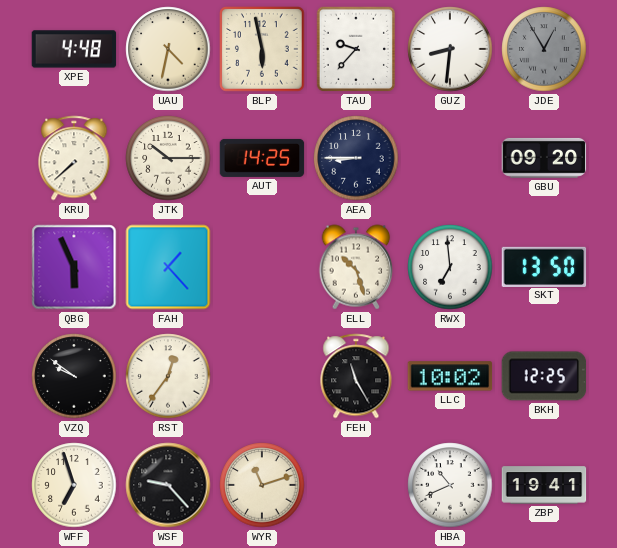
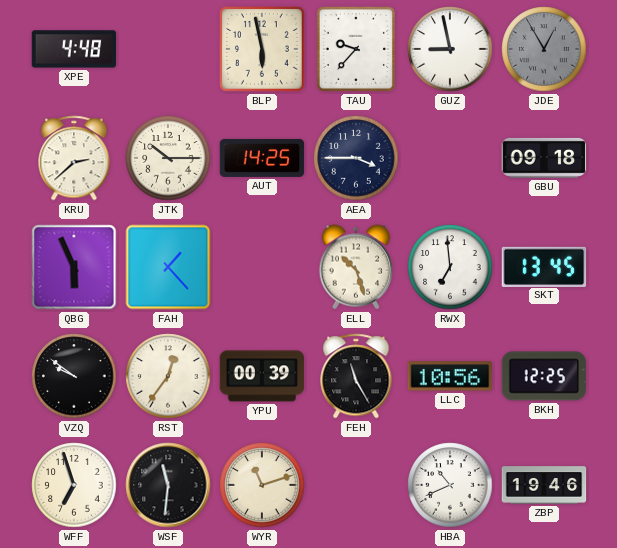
UAU: 4:32 -> none (168, 49)
GUZ: 8:31 -> 8:58 (450, 49)
KRU: 7:38 -> 2:38 (74, 158)
AEA: 8:45 -> 3:45 (356, 158)
GBU: 09:20 -> 09:18 (544, 158)
SKT: 13:50 -> 13:45 (544, 266)
YPU: none -> 00:39 (262, 376)
LLC: 10:02 -> 10:56 (450, 376)
WSF: 9:23 -> 11:31 (168, 485)
ZBP: 19:41 -> 19:46 (544, 485)
